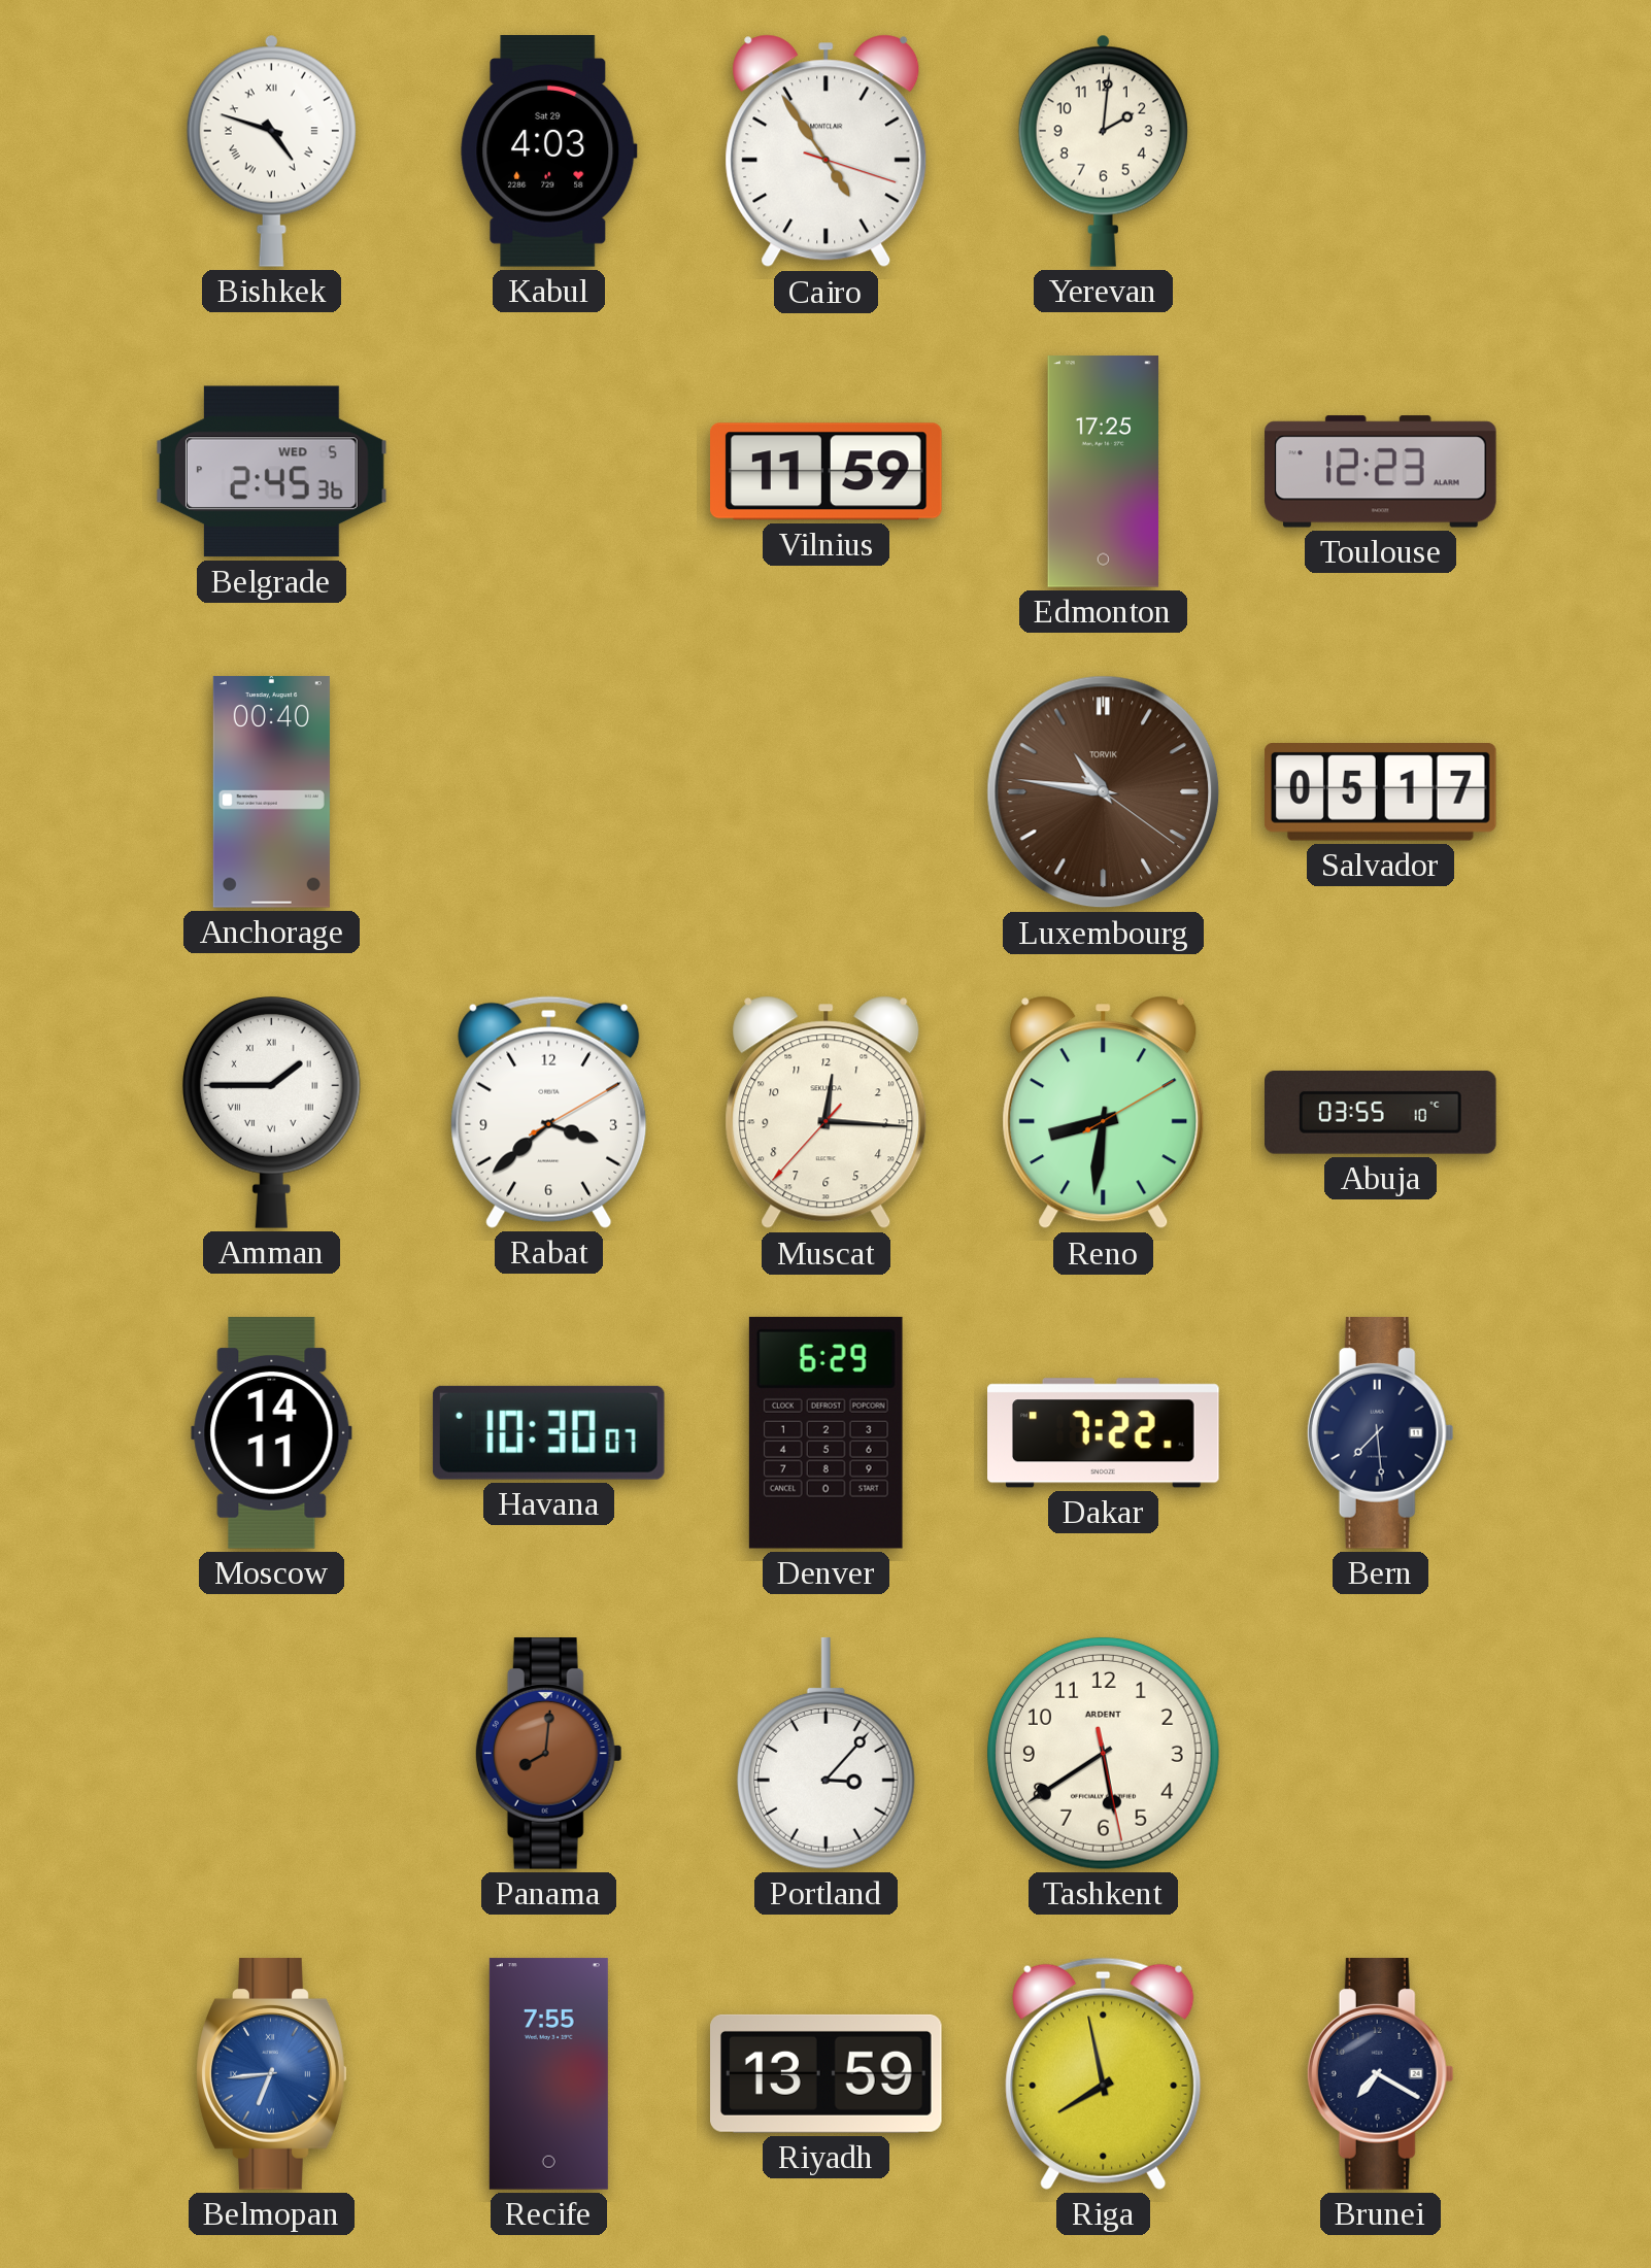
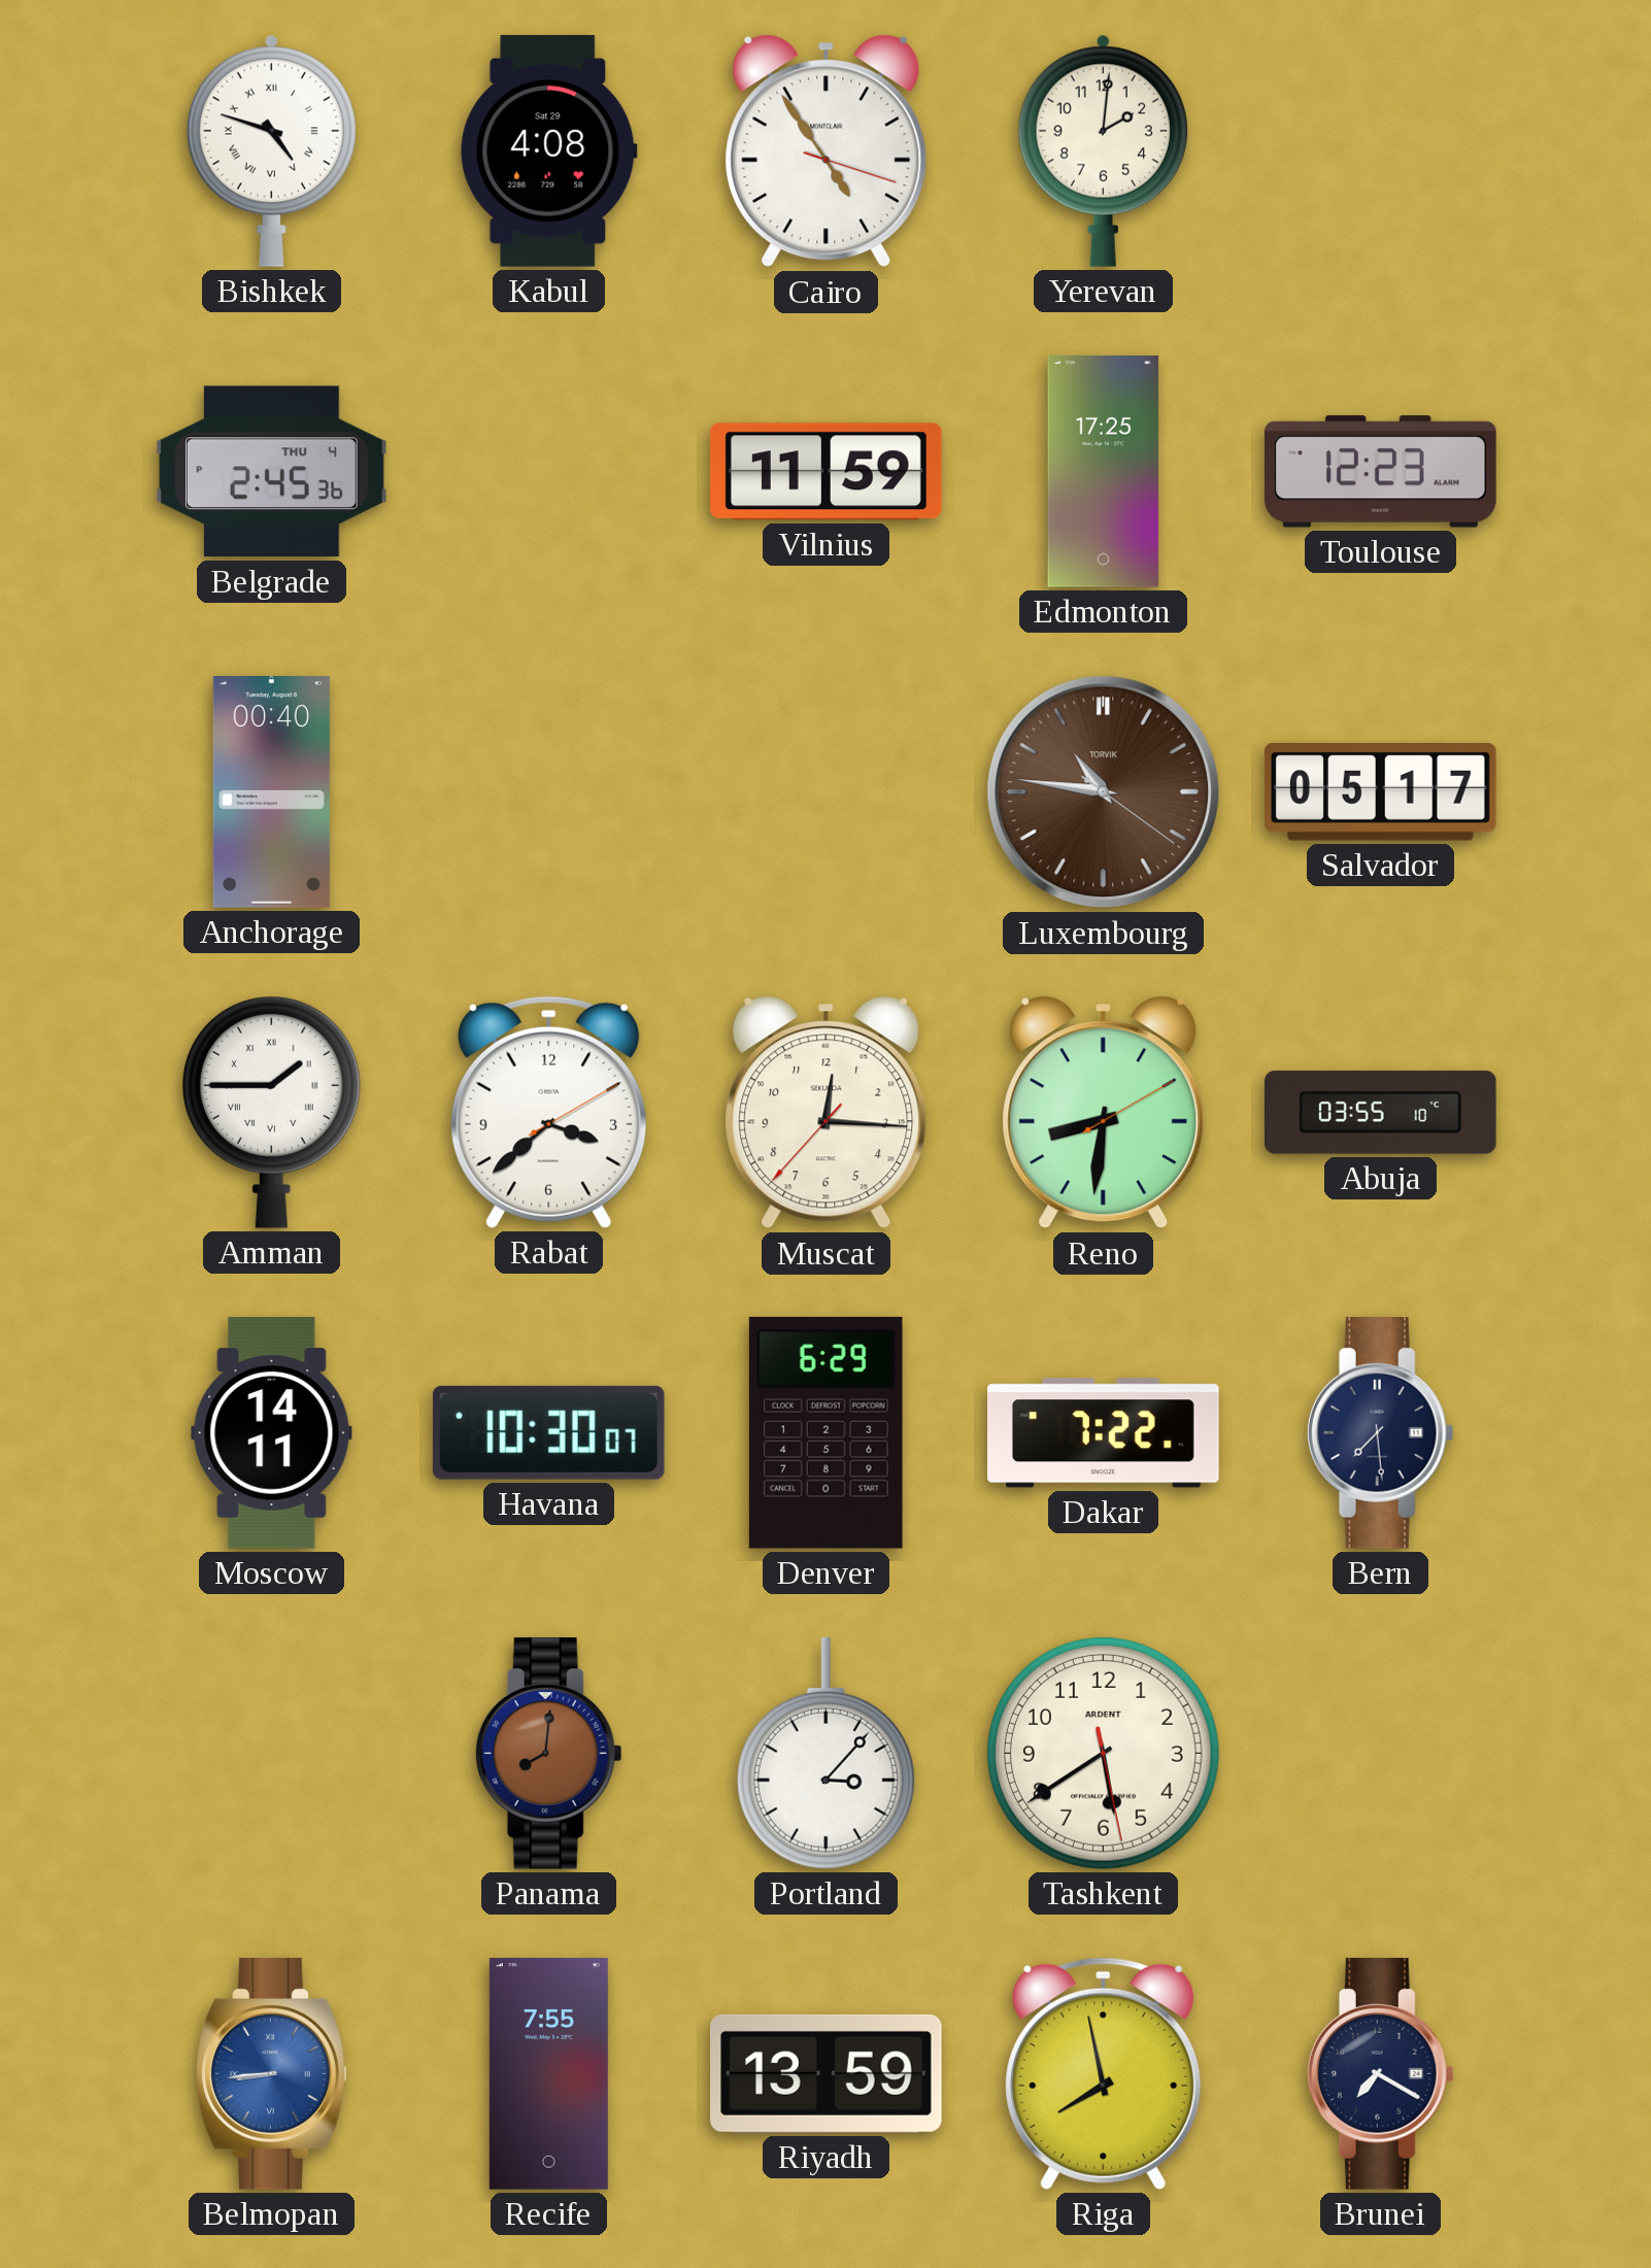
Kabul: 4:03 -> 4:08 (549, 151)
Belgrade date: WED 5 -> THU 4 (272, 472)
Belmopan: 6:44 -> 8:44 (272, 2074)
